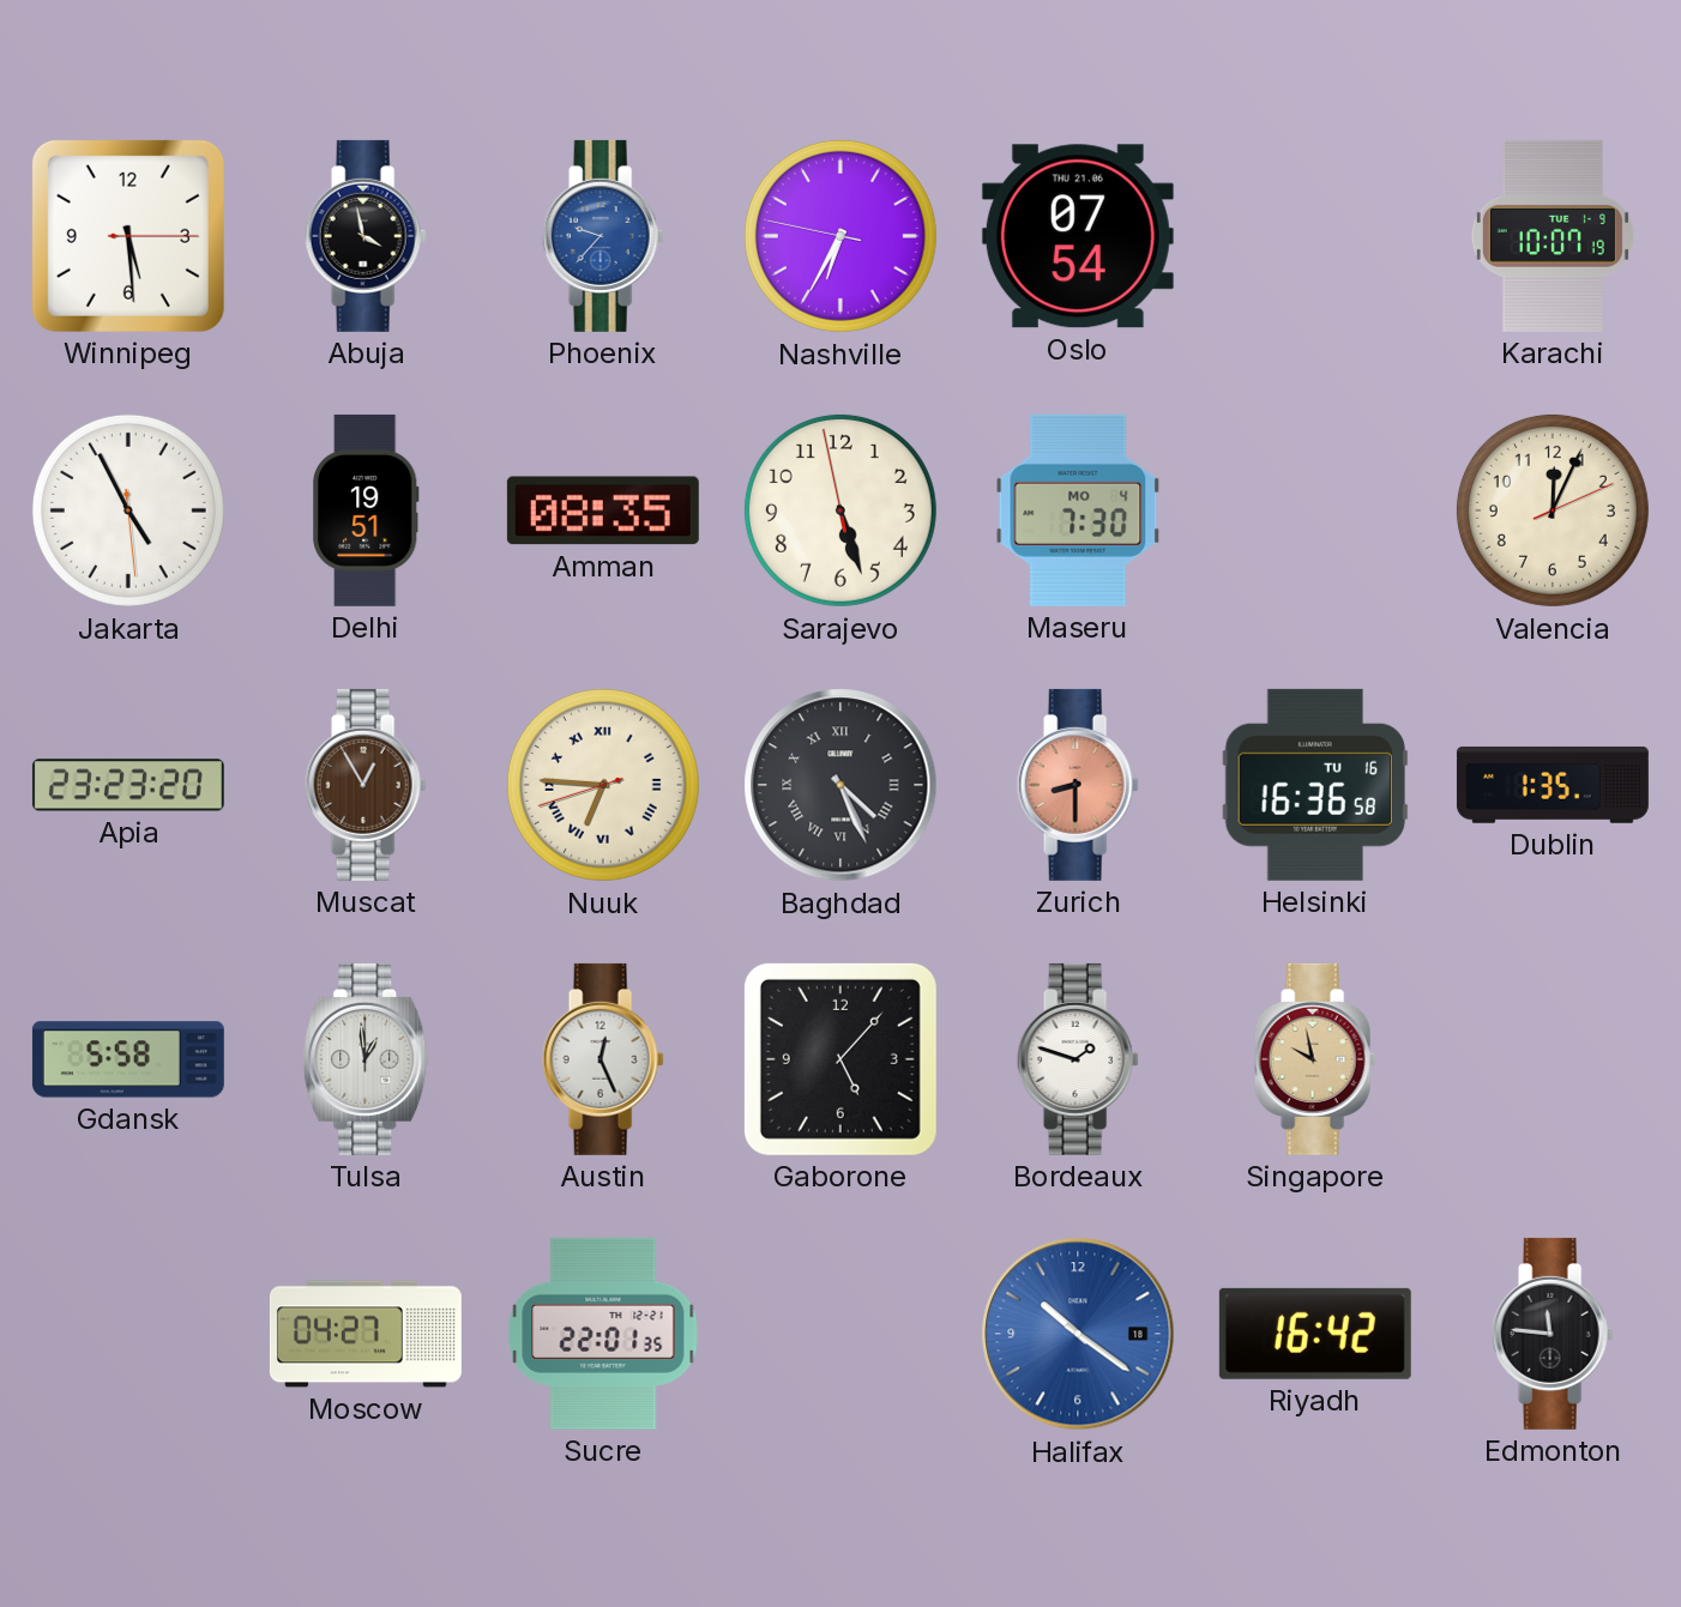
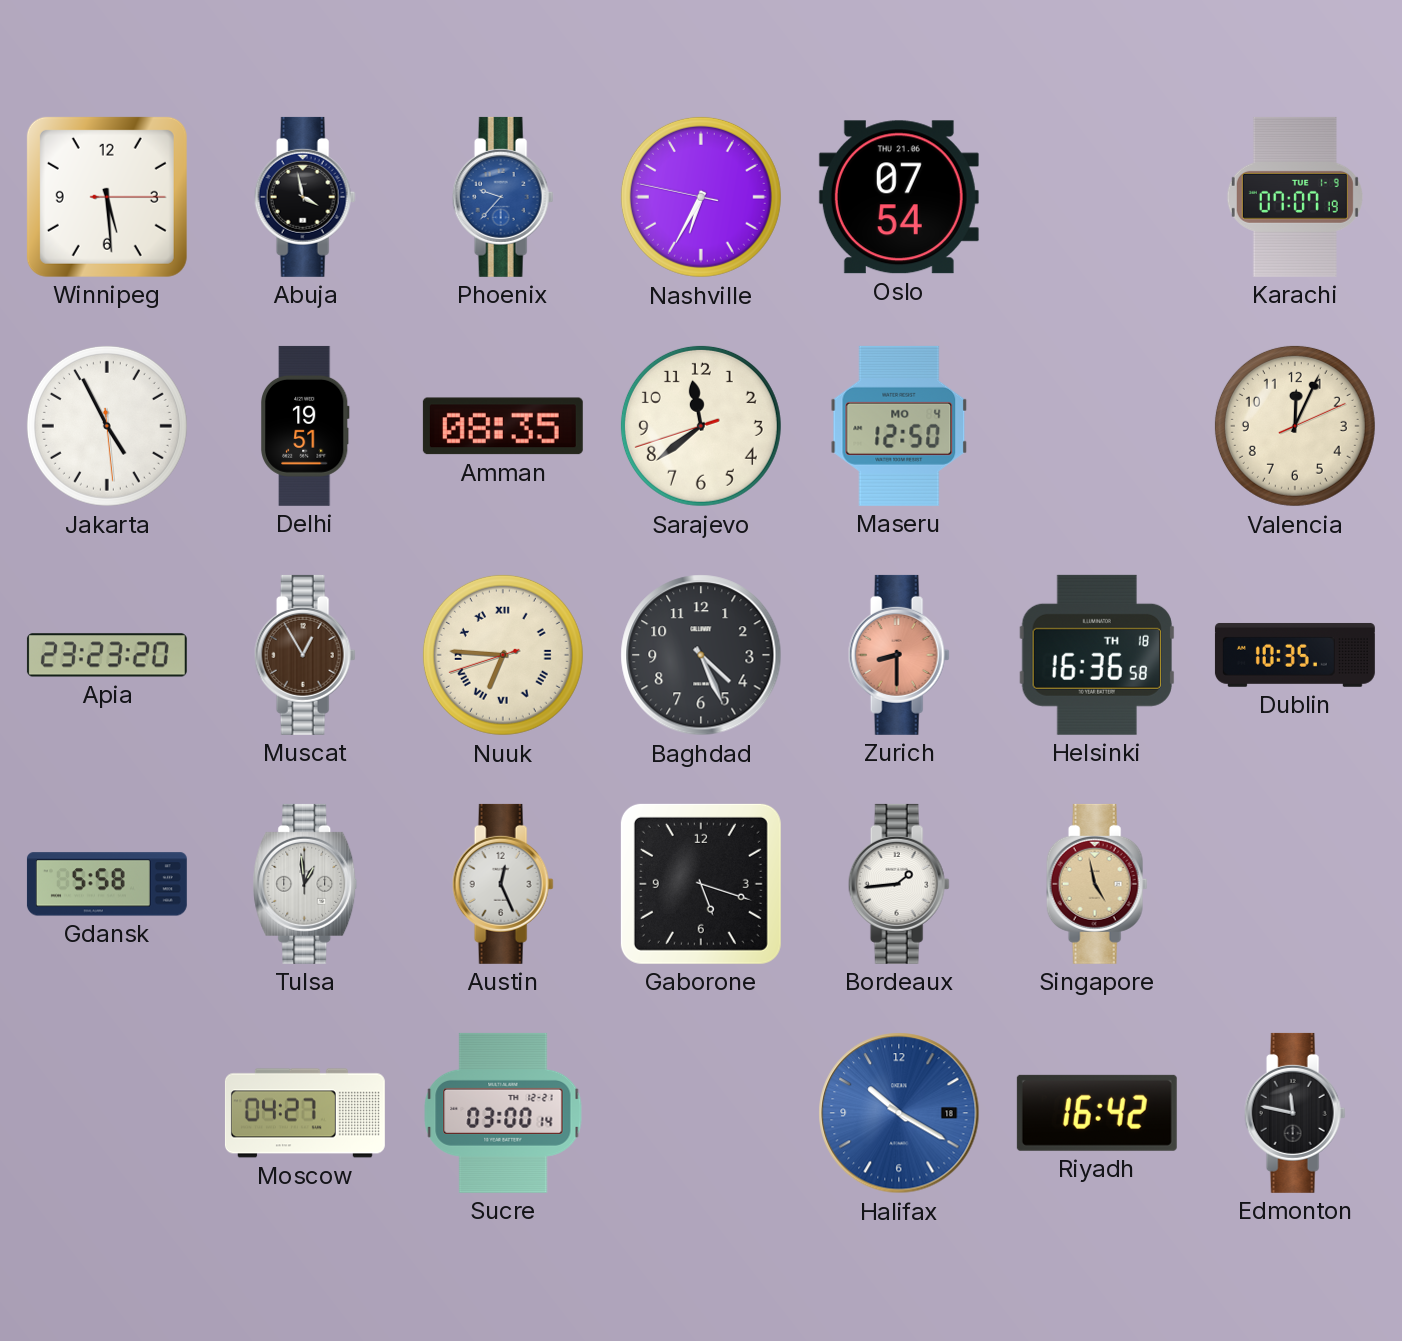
Karachi: 10:07 -> 07:07 (1295, 197)
Sarajevo: 5:26 -> 11:38 (701, 426)
Maseru: 7:30 -> 12:50 (899, 426)
Baghdad numerals: Roman -> Arabic (701, 655)
Helsinki date: TU 16 -> TH 18 (1097, 655)
Dublin: 1:35 -> 10:35 (1295, 655)
Gaborone: 5:07 -> 5:18 (701, 884)
Bordeaux: 1:48 -> 1:44 (899, 884)
Singapore: 9:58 -> 4:58 (1097, 884)
Sucre: 22:01 -> 03:00 (503, 1113)
Halifax: 10:21 -> 10:20 (899, 1113)
Edmonton: 11:46 -> 11:47 (1295, 1113)
